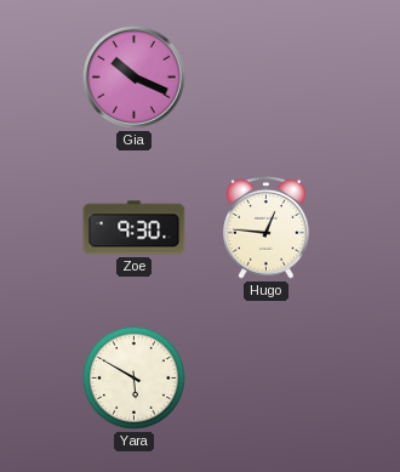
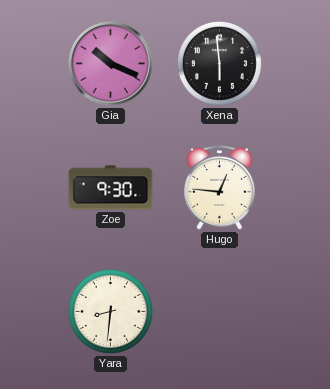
Xena: none -> 5:59 (219, 63)
Yara: 5:50 -> 8:31 (110, 311)
